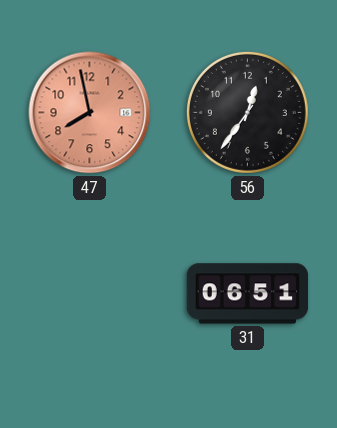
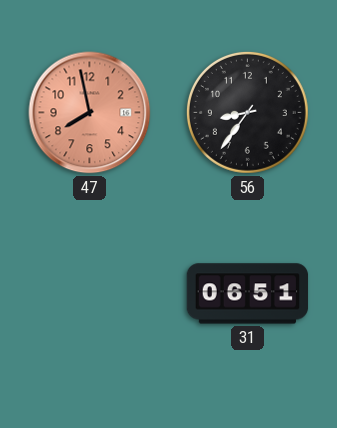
56: 12:36 -> 8:36 (247, 112)
